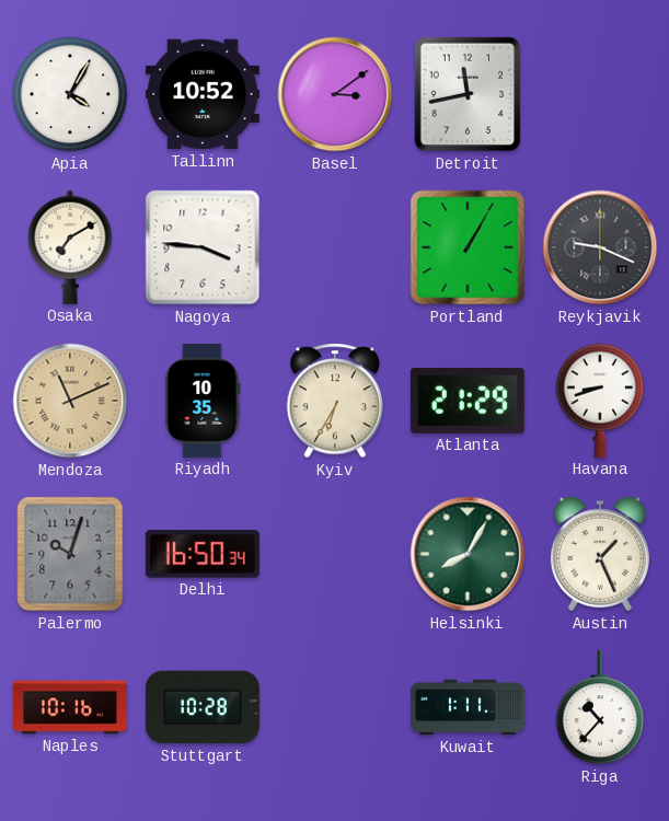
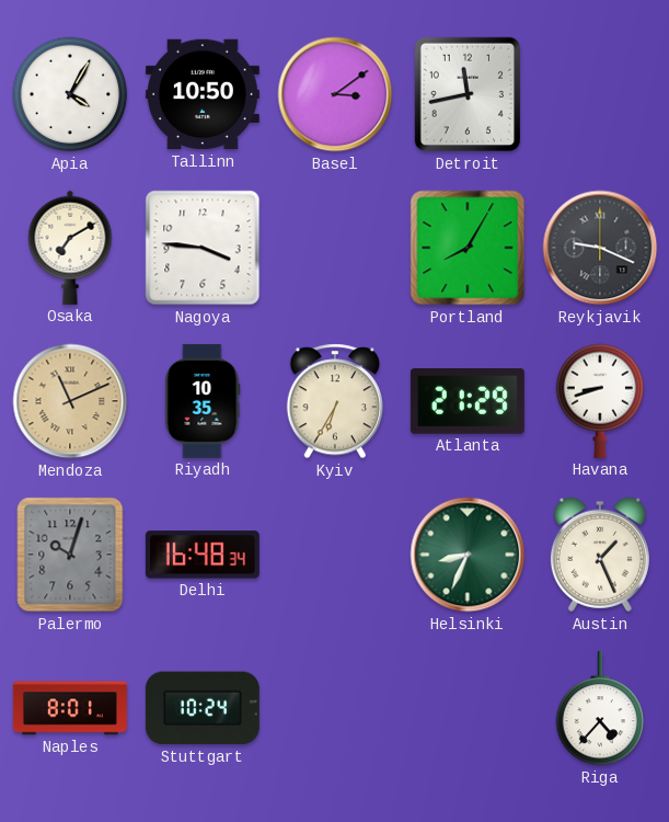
Tallinn: 10:52 -> 10:50 (203, 94)
Portland: 1:05 -> 8:05 (468, 248)
Delhi: 16:50 -> 16:48 (203, 555)
Helsinki: 8:05 -> 8:34 (468, 555)
Naples: 10:16 -> 8:01 (70, 708)
Stuttgart: 10:28 -> 10:24 (203, 708)
Kuwait: 1:11 -> none (468, 707)
Riga: 10:37 -> 4:37 (600, 708)
